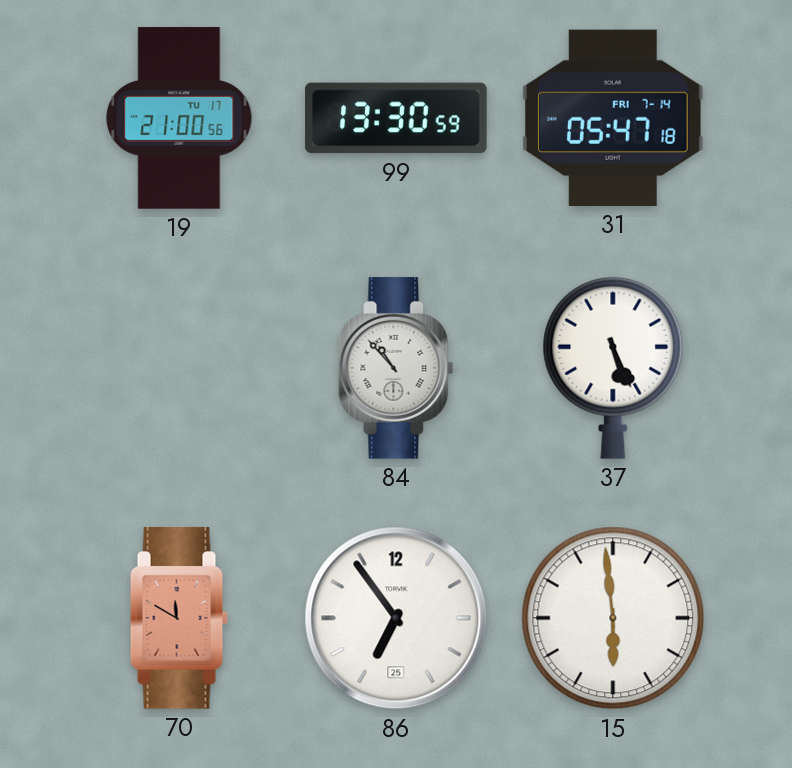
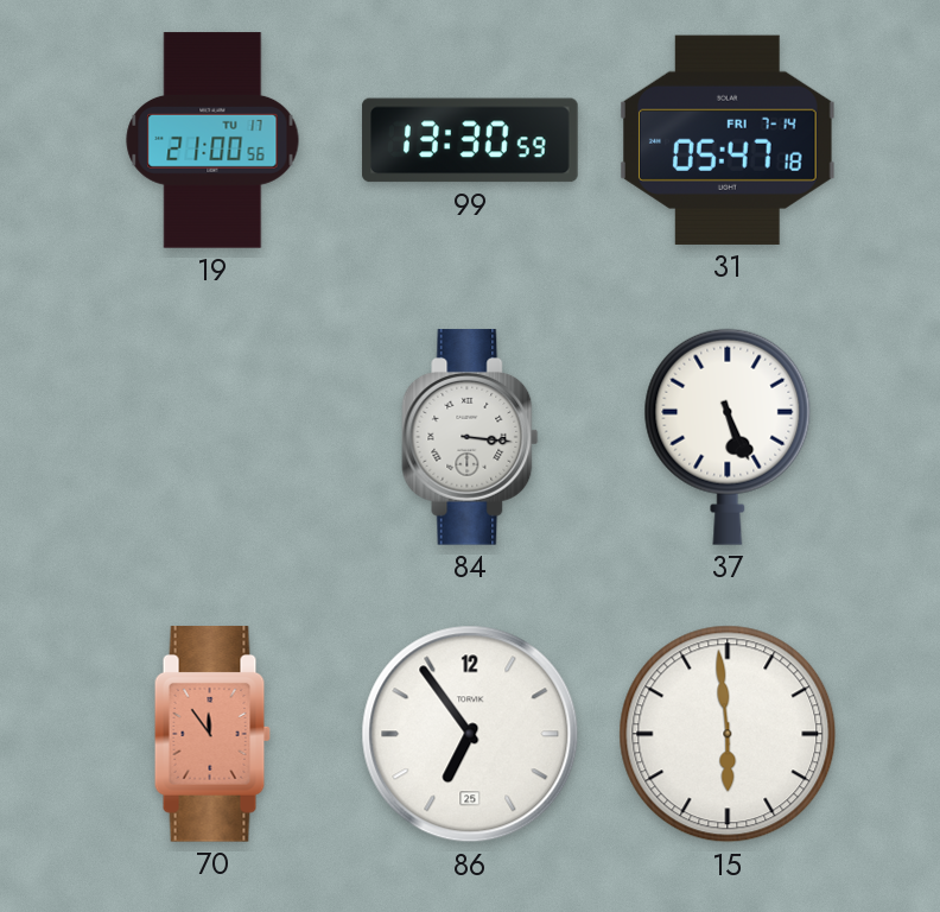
84: 10:53 -> 3:16 (470, 437)
70: 11:50 -> 11:54 (212, 734)
